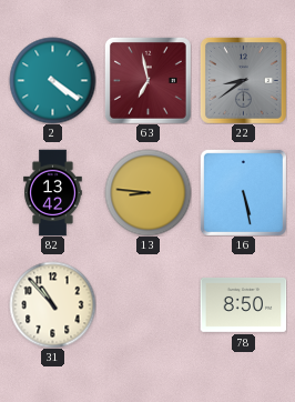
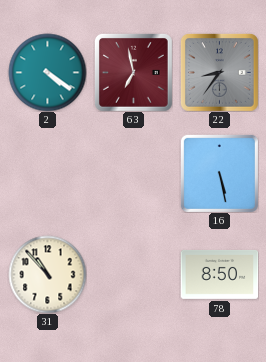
22: 8:39 -> 8:36 (219, 72)
82: 13:42 -> none (53, 192)
13: 8:46 -> none (147, 192)
